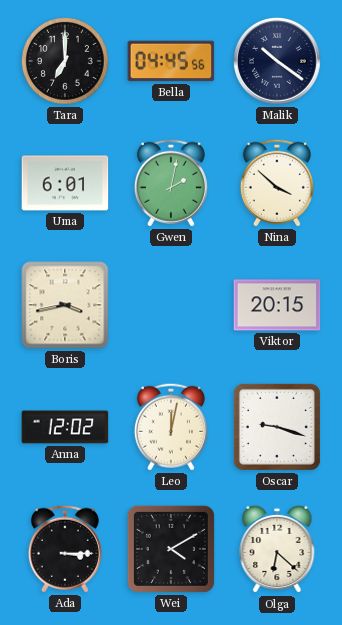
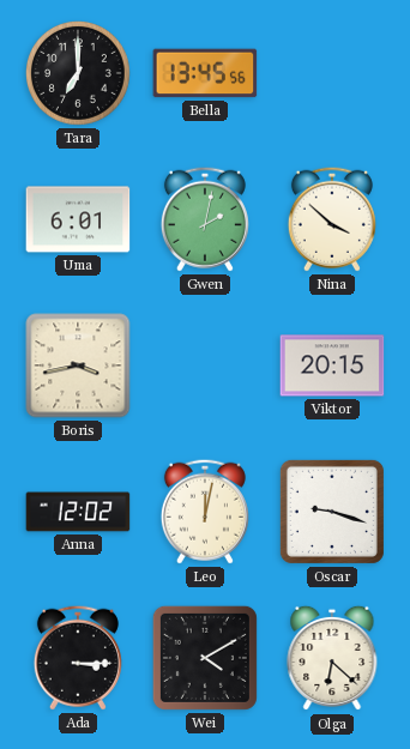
Bella: 04:45 -> 13:45 (205, 73)
Malik: 10:21 -> none (277, 61)
